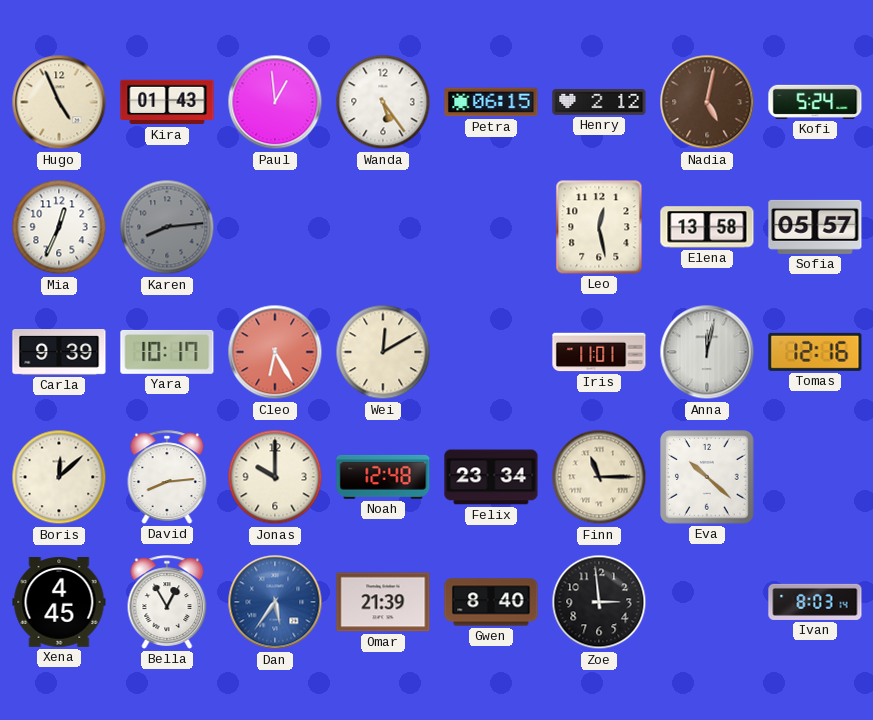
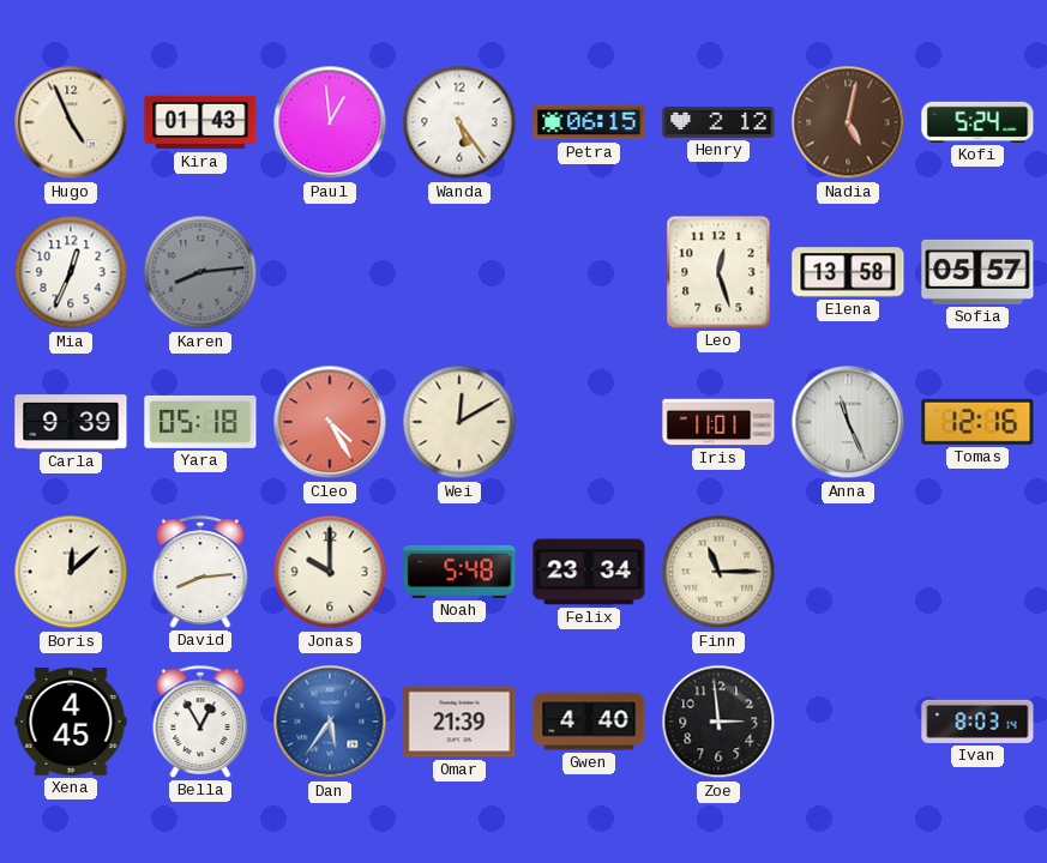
Leo: 12:28 -> 12:27 (718, 272)
Yara: 10:17 -> 05:18 (200, 422)
Cleo: 6:25 -> 4:25 (330, 422)
Anna: 12:02 -> 11:26 (848, 422)
Noah: 12:48 -> 5:48 (459, 572)
Eva: 10:22 -> none (707, 477)
Gwen: 8:40 -> 4:40 (589, 722)
